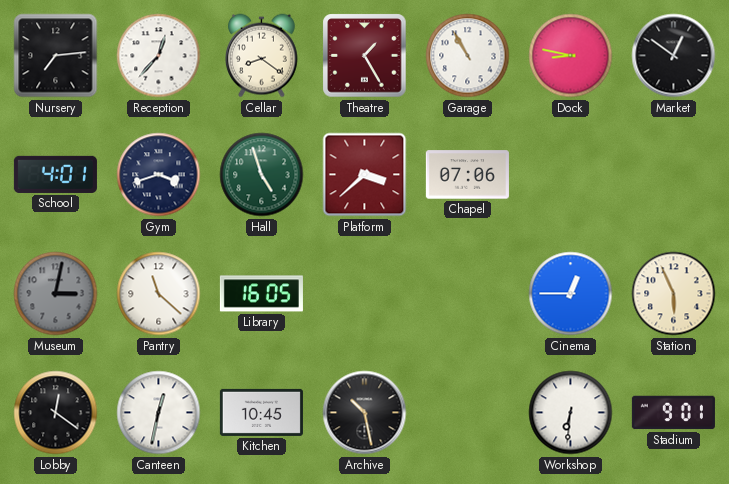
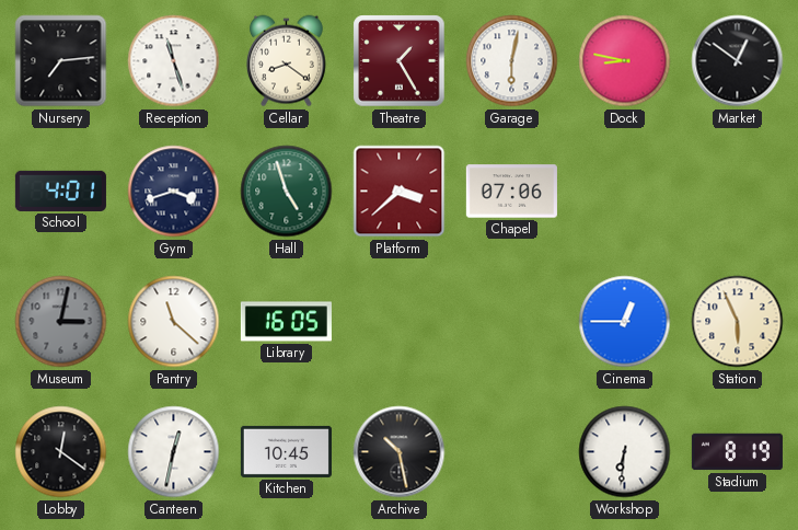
Reception: 12:37 -> 11:27 (174, 61)
Garage: 10:55 -> 6:02 (512, 61)
Stadium: 9:01 -> 8:19 (737, 452)
